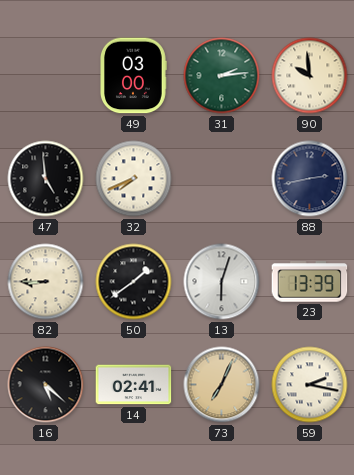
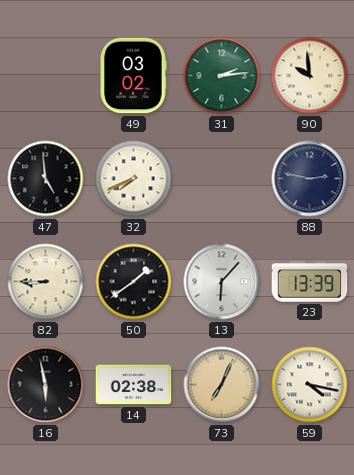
49: 03:00 -> 03:02 (133, 76)
88: 2:43 -> 2:47 (310, 179)
13: 6:03 -> 6:07 (222, 282)
16: 5:22 -> 5:58 (46, 385)
14: 02:41 -> 02:38 (134, 385)
59: 2:17 -> 4:17 (310, 385)
